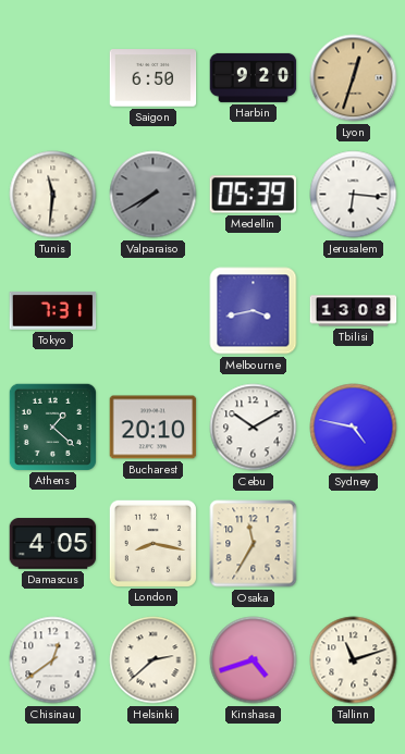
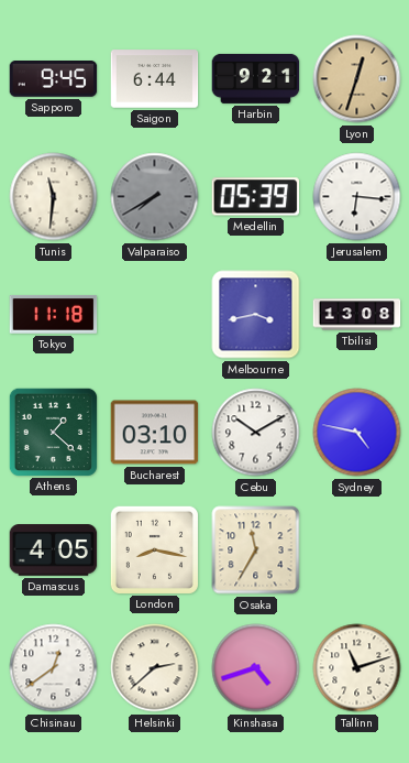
Sapporo: none -> 9:45 (54, 79)
Saigon: 6:50 -> 6:44 (155, 79)
Harbin: 9:20 -> 9:21 (256, 78)
Tokyo: 7:31 -> 11:18 (54, 314)
Bucharest: 20:10 -> 03:10 (155, 433)
